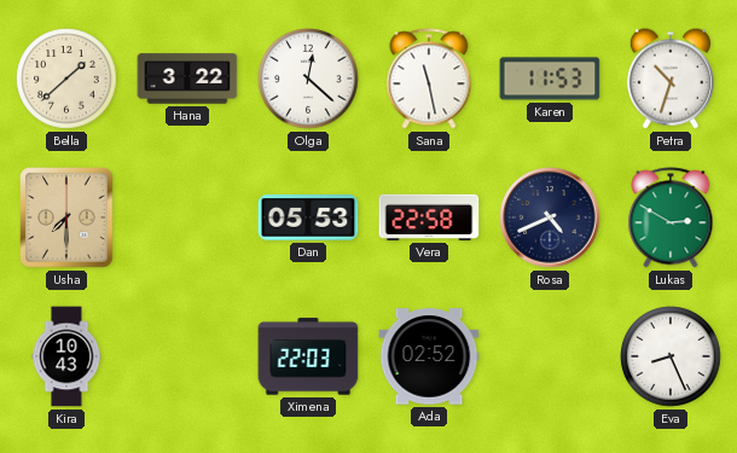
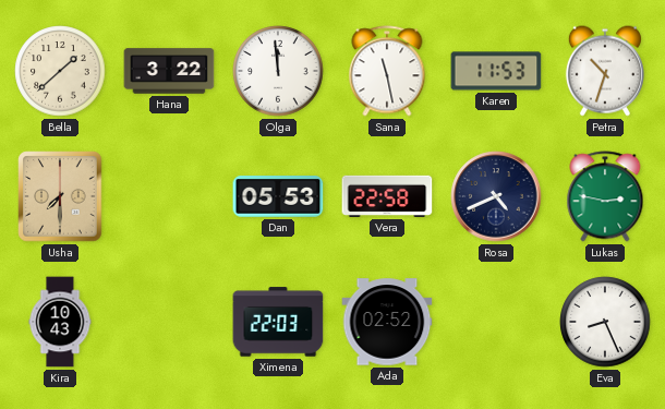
Olga: 12:22 -> 11:59 (278, 71)
Lukas: 2:50 -> 2:47 (605, 196)
